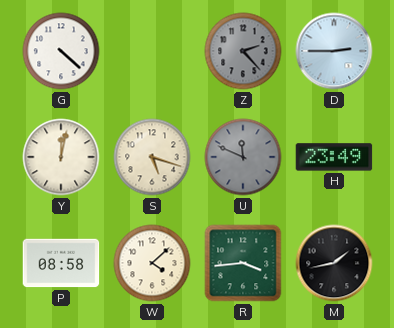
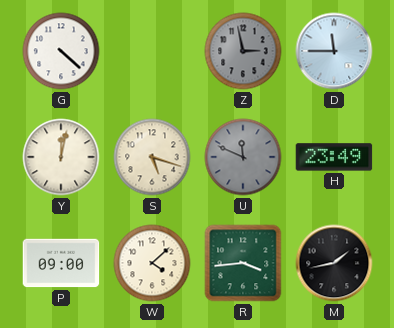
Z: 2:23 -> 2:58 (243, 51)
D: 2:45 -> 11:45 (334, 51)
P: 08:58 -> 09:00 (61, 263)
